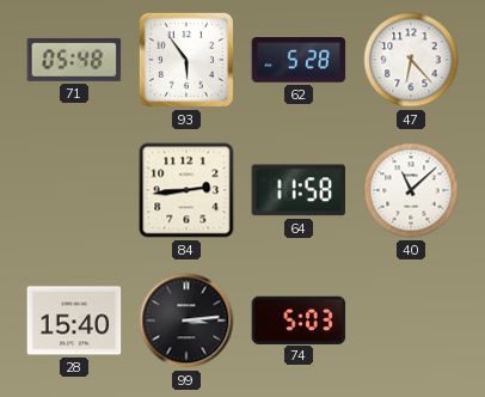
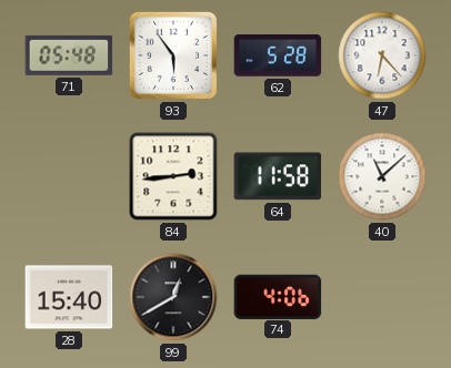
99: 3:14 -> 12:40 (173, 297)
74: 5:03 -> 4:06 (278, 296)
